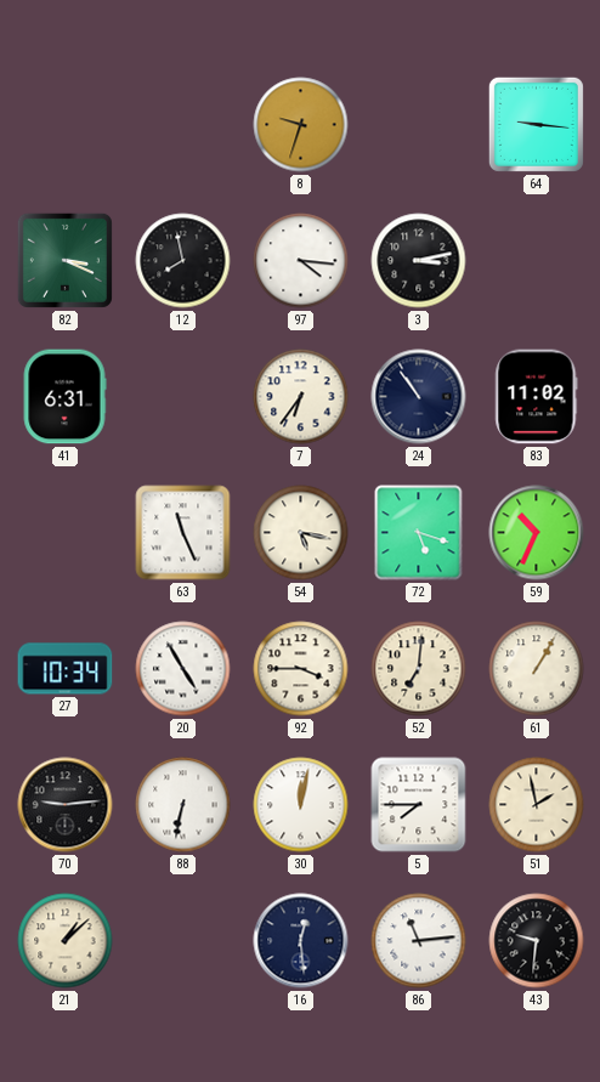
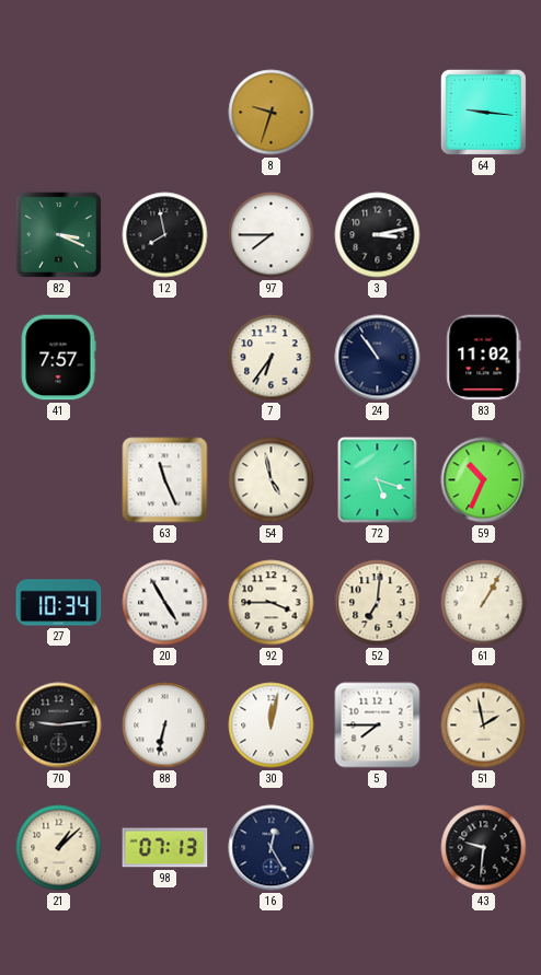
97: 4:16 -> 7:45 (272, 235)
41: 6:31 -> 7:57 (58, 358)
54: 5:17 -> 4:58 (272, 480)
98: none -> 07:13 (165, 848)
16: 12:29 -> 12:25 (272, 848)
86: 11:14 -> none (419, 941)
